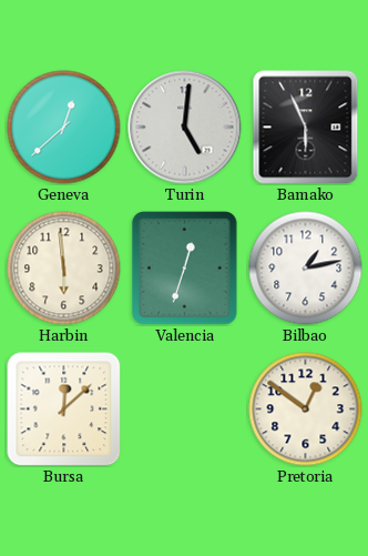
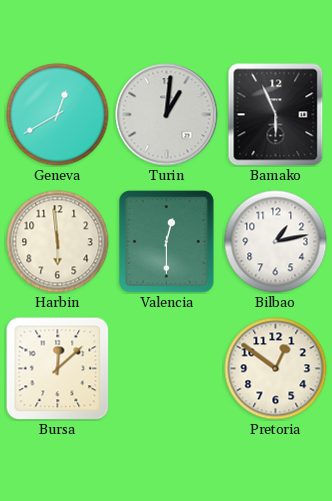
Geneva: 12:38 -> 12:40 (58, 115)
Turin: 5:01 -> 1:01 (167, 115)
Valencia: 12:33 -> 12:30 (167, 242)
